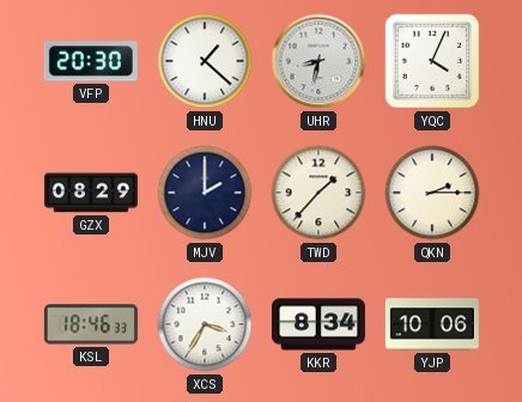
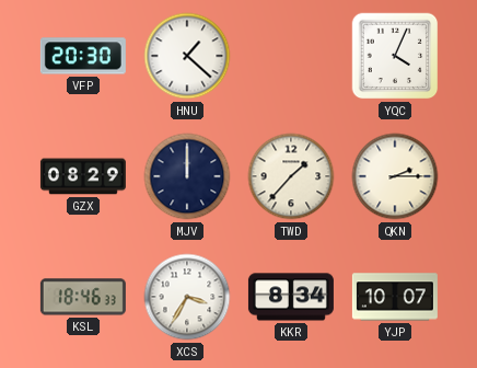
UHR: 8:32 -> none (318, 61)
MJV: 2:00 -> 12:00 (187, 176)
YJP: 10:06 -> 10:07 (395, 297)
